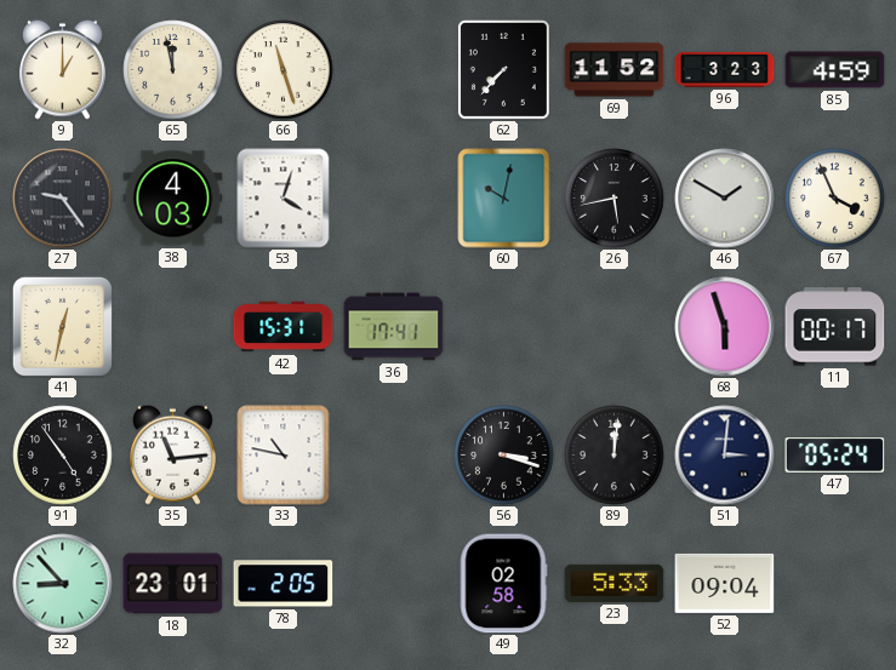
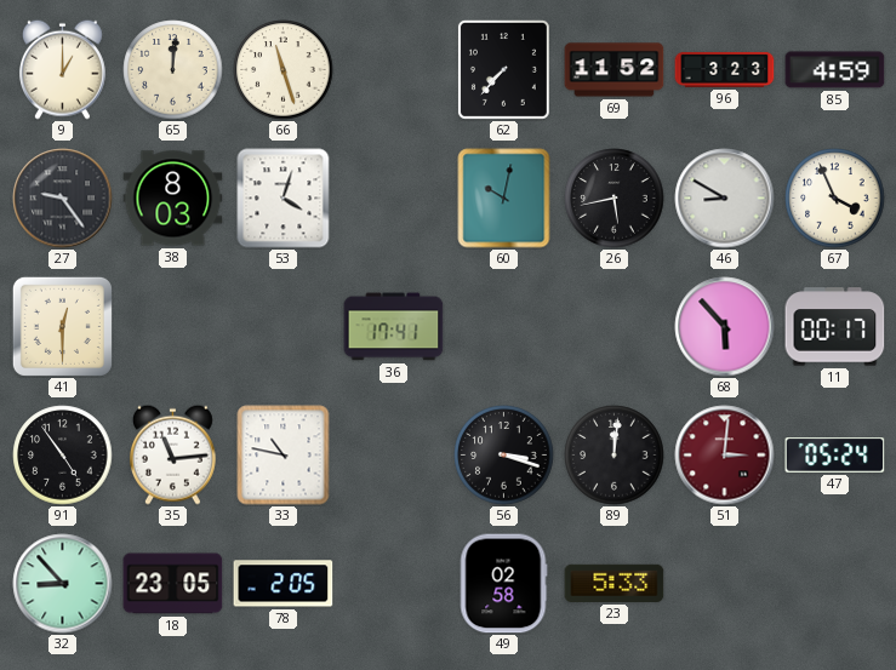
65: 11:58 -> 12:01 (173, 70)
38: 4:03 -> 8:03 (173, 199)
46: 1:50 -> 8:50 (725, 199)
41: 12:32 -> 12:30 (62, 326)
42: 15:31 -> none (284, 327)
68: 5:57 -> 5:53 (725, 327)
51 dial: navy -> burgundy (725, 456)
18: 23:01 -> 23:05 (173, 584)
52: 09:04 -> none (725, 583)
